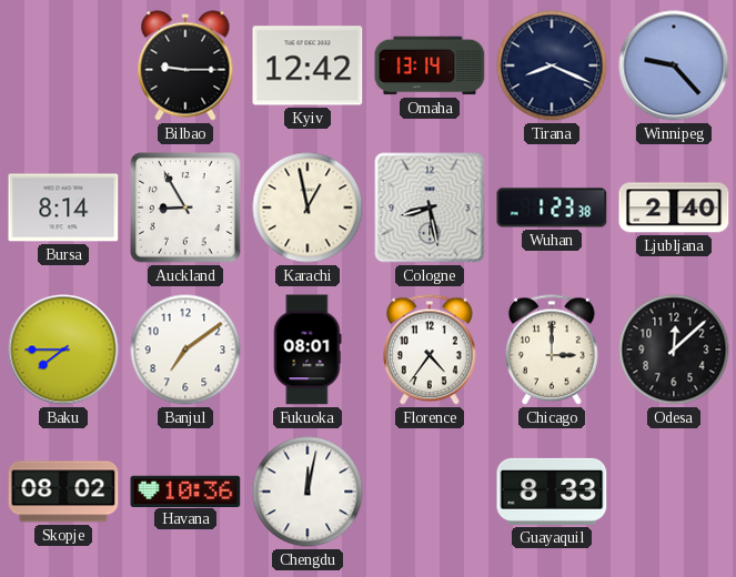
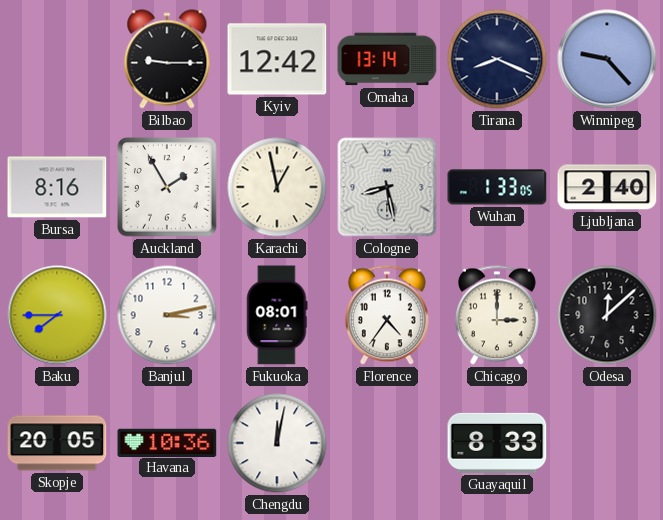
Bursa: 8:14 -> 8:16 (57, 187)
Auckland: 8:55 -> 1:55 (167, 187)
Wuhan: 1:23 -> 1:33 (497, 187)
Banjul: 7:09 -> 3:13 (167, 315)
Skopje: 08:02 -> 20:05 (57, 443)
